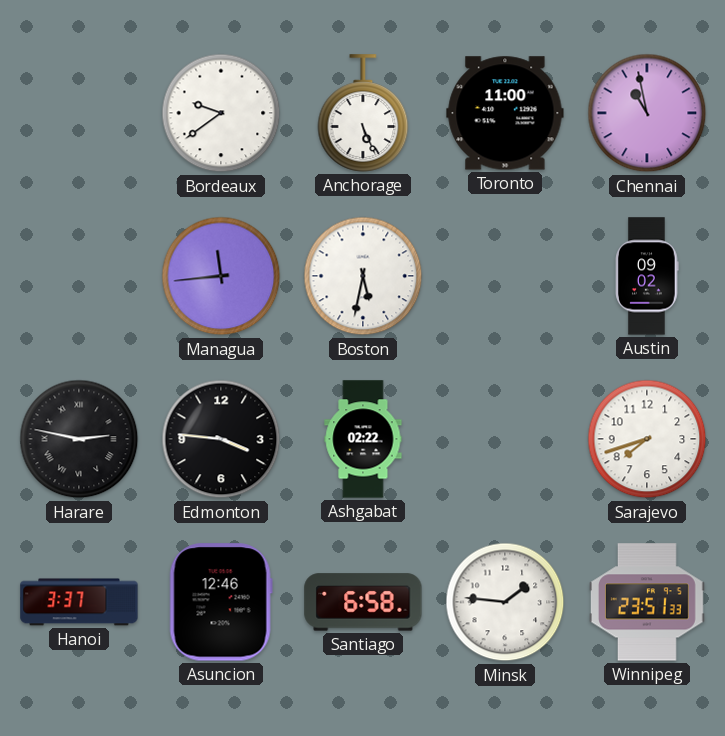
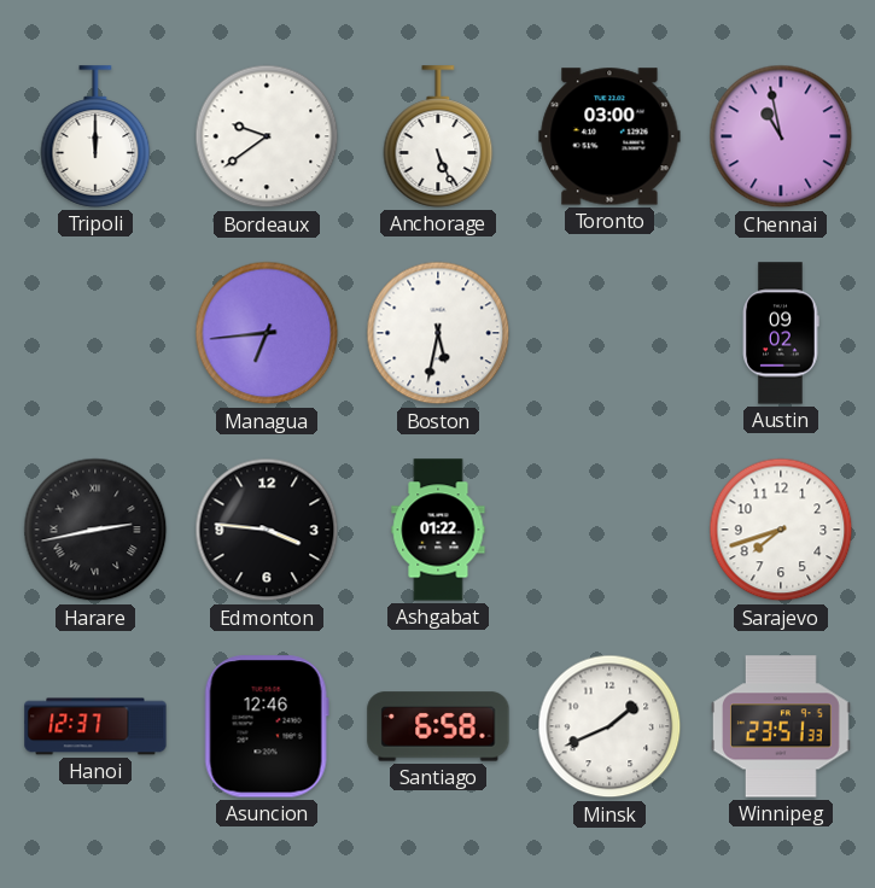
Tripoli: none -> 12:00 (95, 136)
Toronto: 11:00 -> 03:00 (609, 136)
Managua: 11:44 -> 6:44 (267, 333)
Harare: 2:47 -> 2:43 (95, 530)
Ashgabat: 02:22 -> 01:22 (438, 530)
Hanoi: 3:37 -> 12:37 (95, 726)
Minsk: 1:46 -> 1:41 (609, 726)
